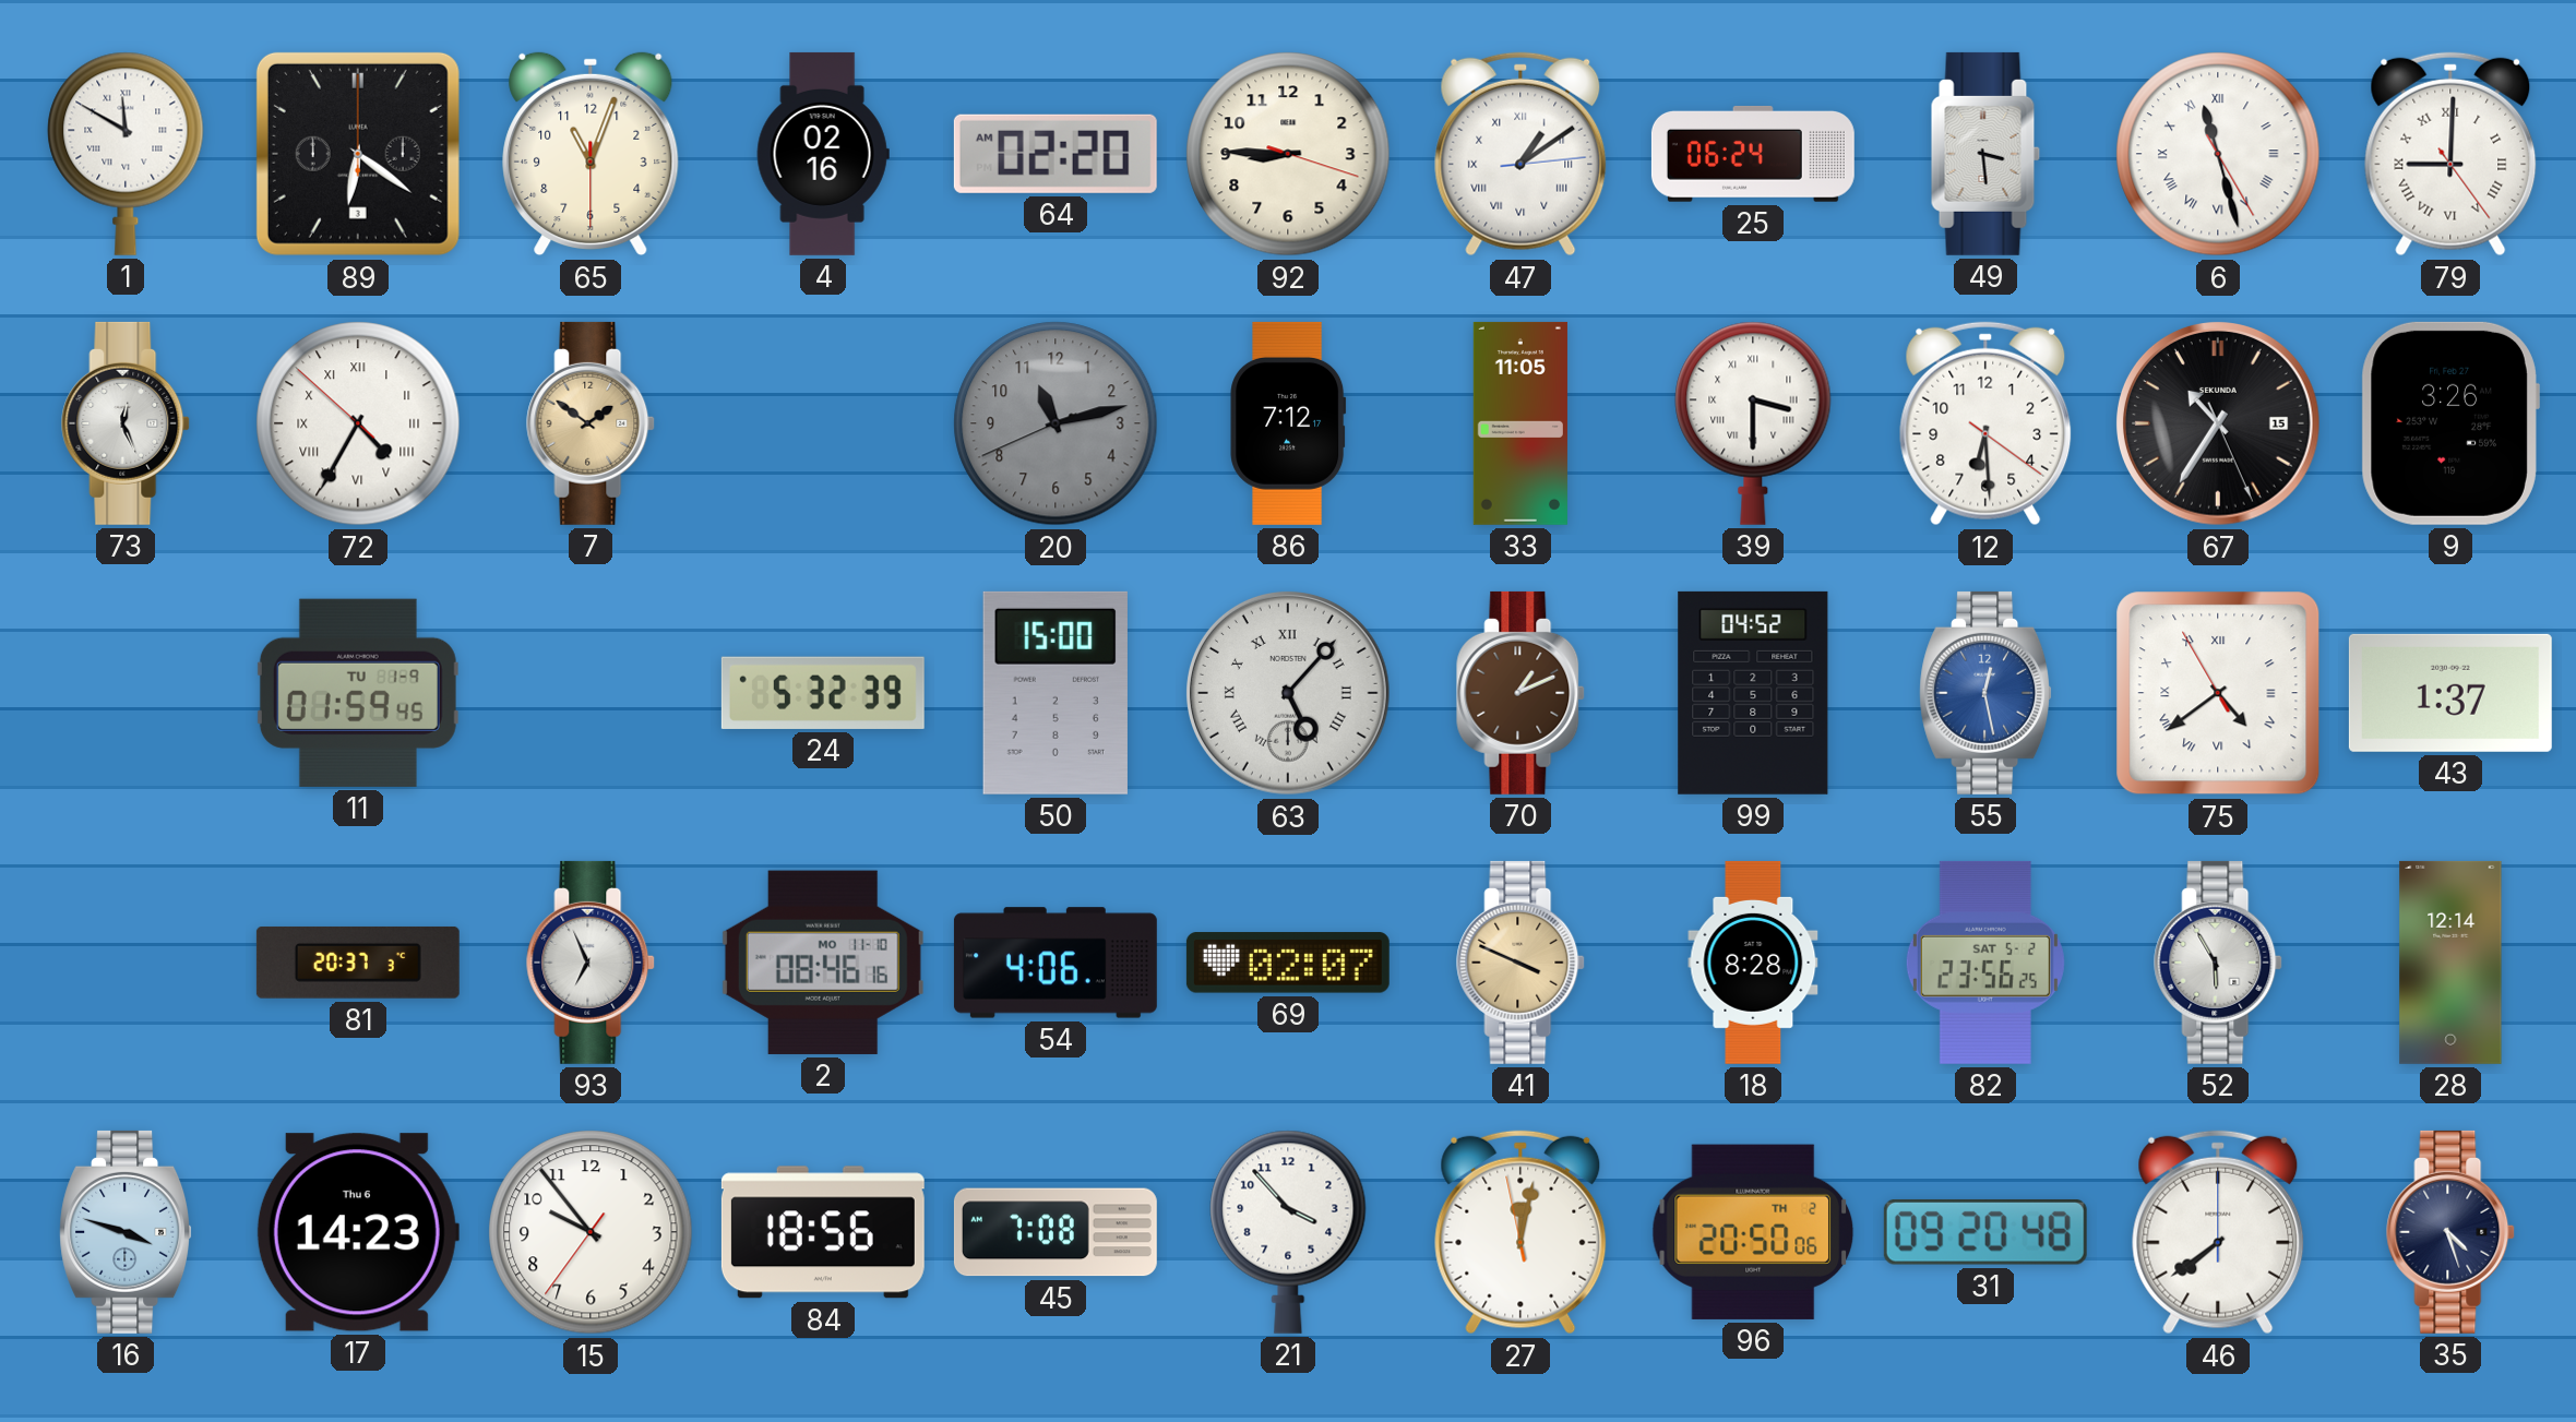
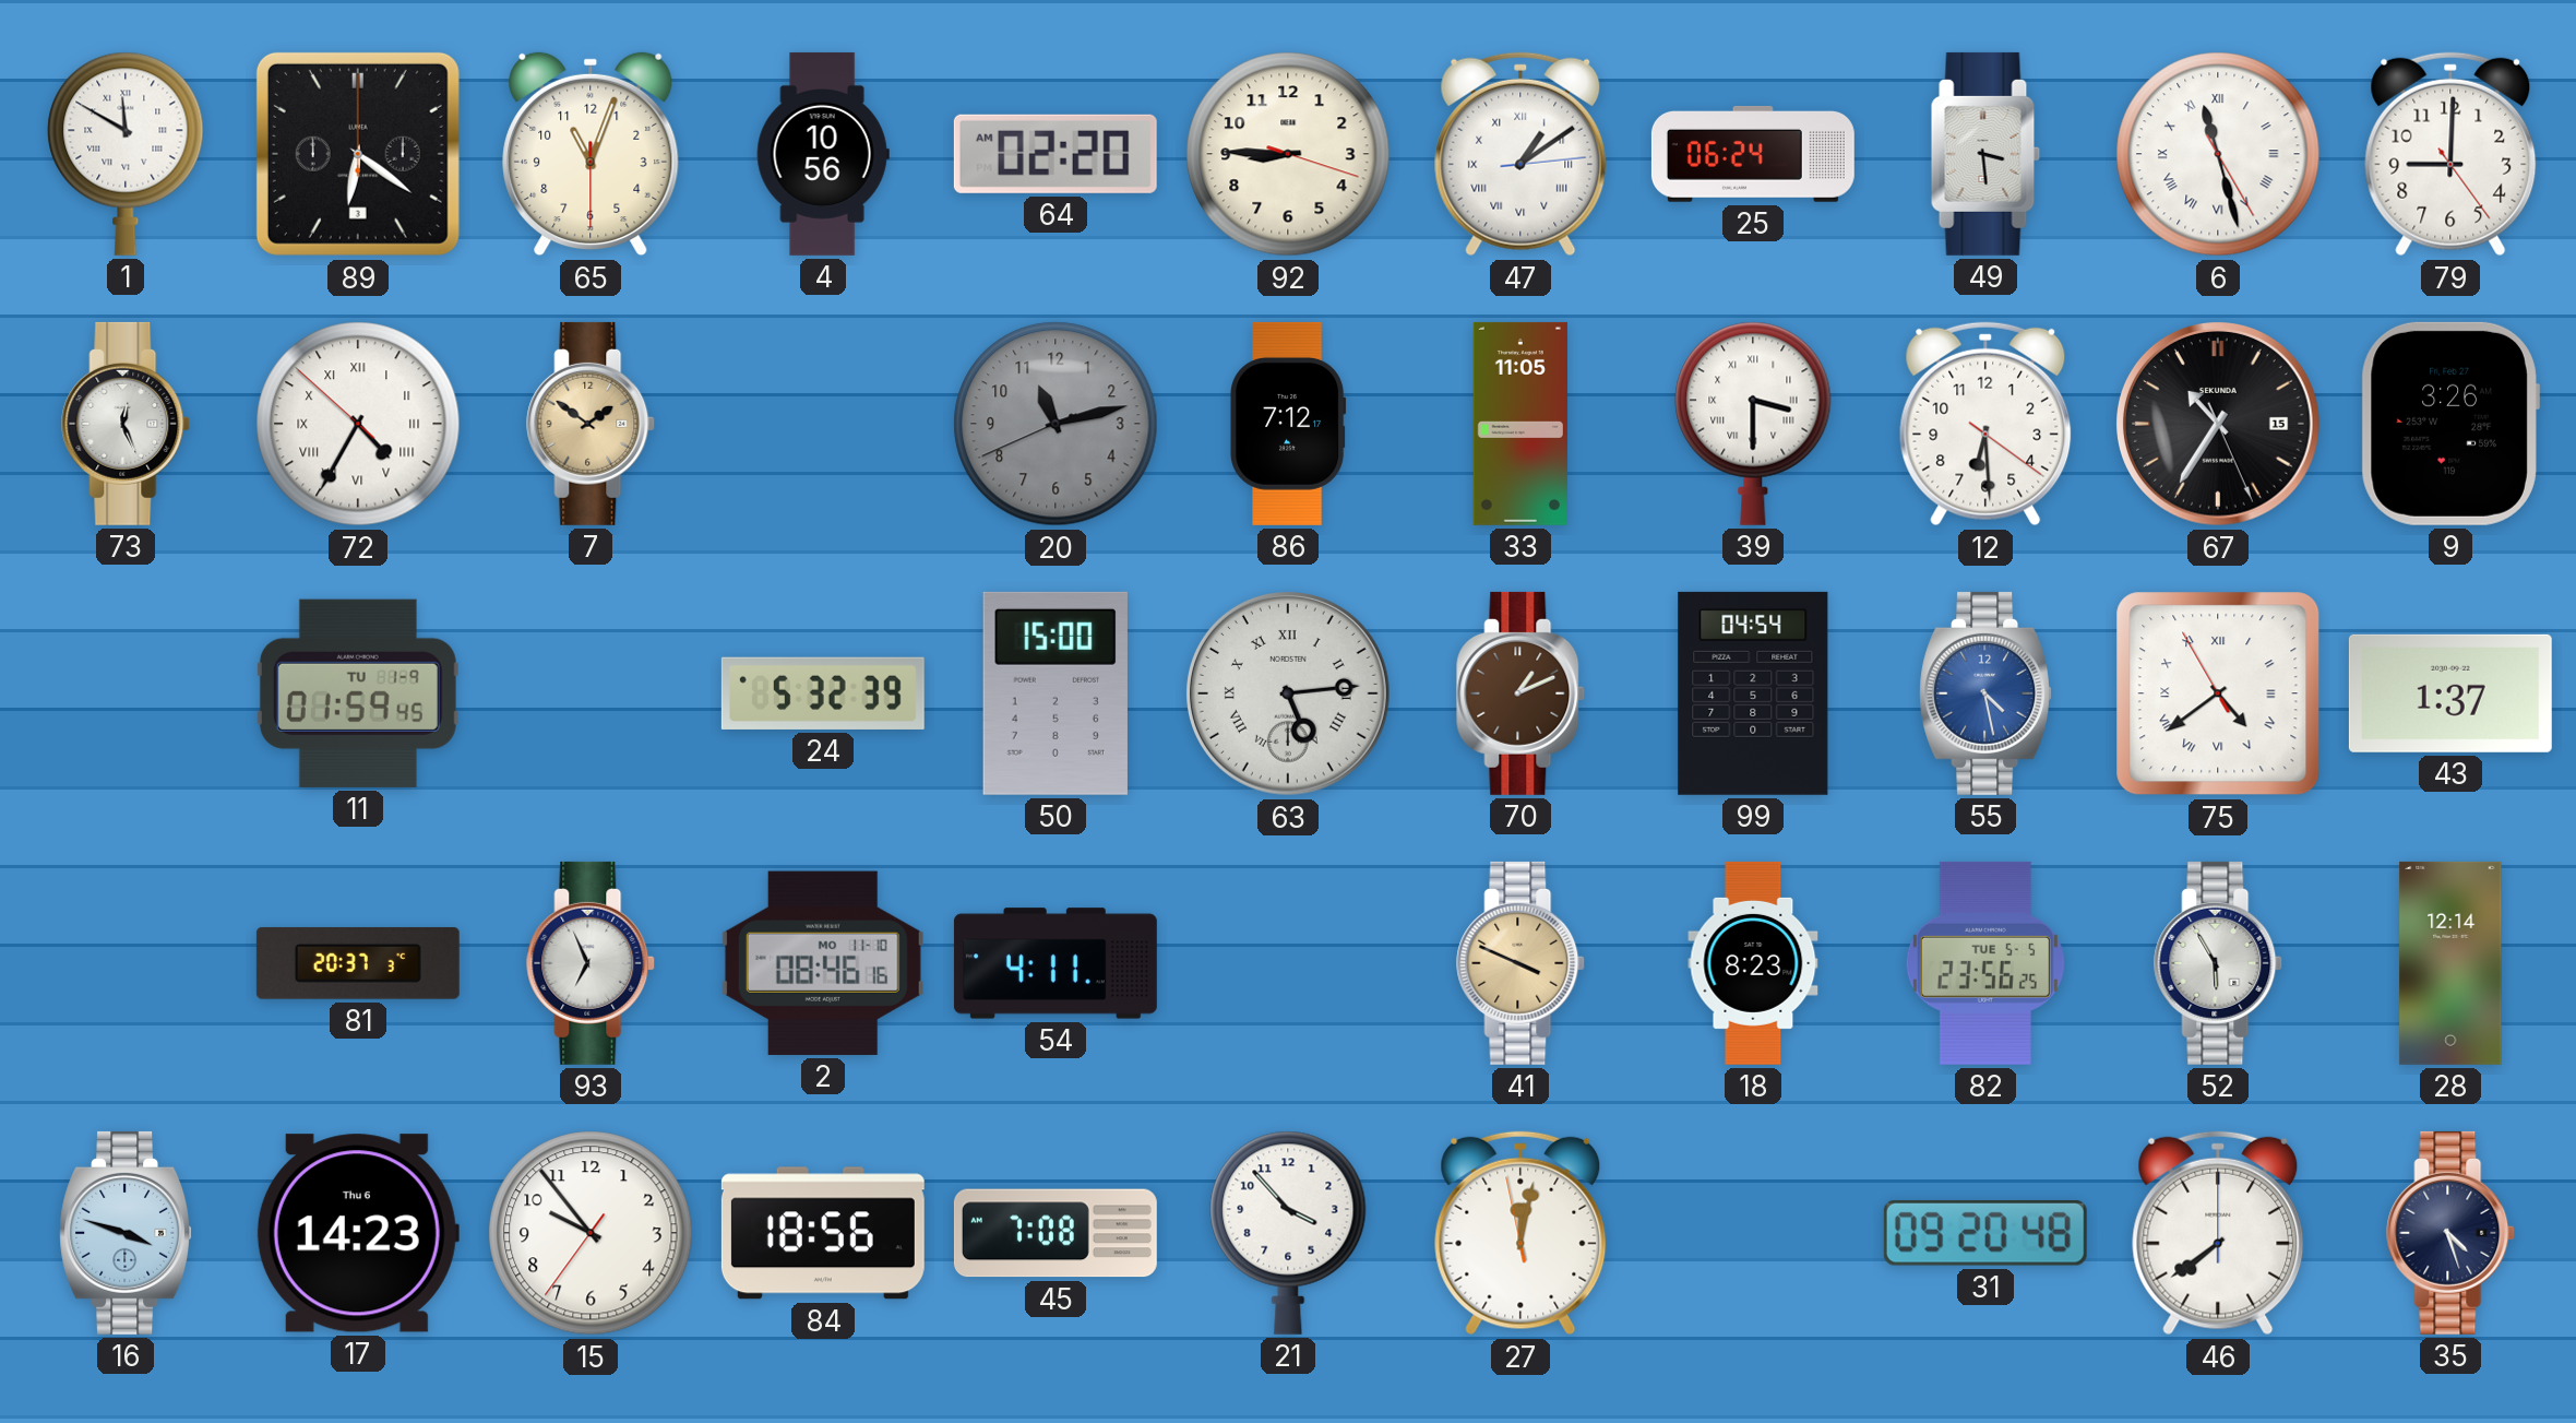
4: 02:16 -> 10:56 (823, 154)
79 numerals: Roman -> Arabic (2450, 154)
63: 5:07 -> 5:14 (1289, 695)
99: 04:52 -> 04:54 (1753, 693)
55: 12:28 -> 4:28 (1987, 693)
54: 4:06 -> 4:11 (1056, 963)
69: 02:07 -> none (1288, 963)
18: 8:28 -> 8:23 (1753, 963)
82 date: SAT 5-2 -> TUE 5-5 (1985, 963)
96: 20:50 -> none (1753, 1232)
